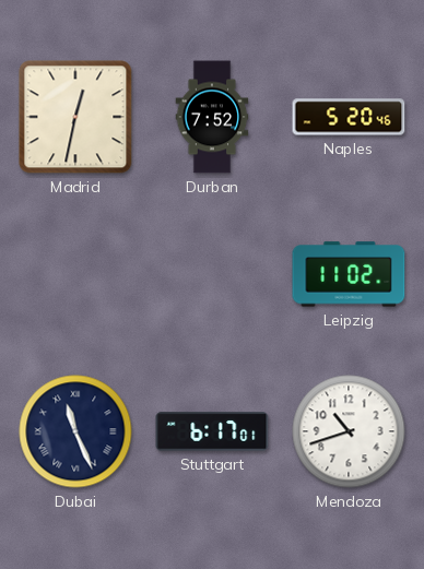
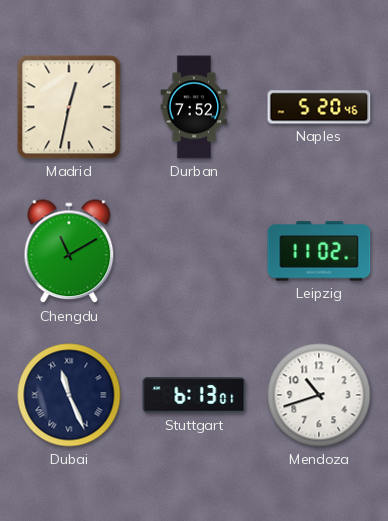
Chengdu: none -> 11:10 (69, 252)
Stuttgart: 6:17 -> 6:13 (194, 395)
